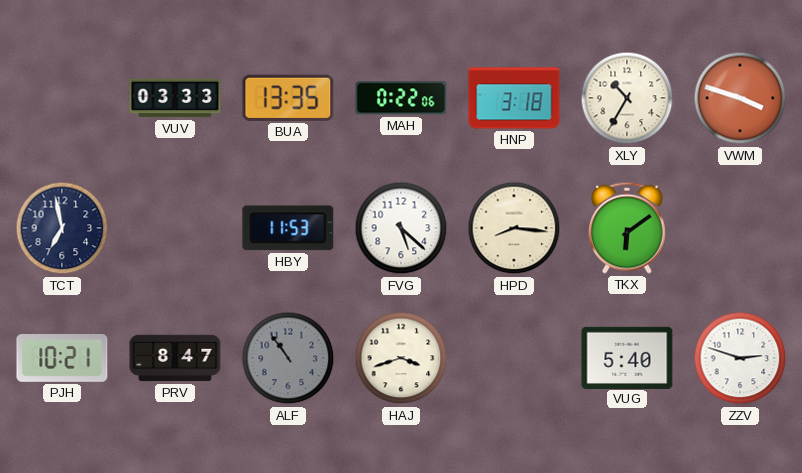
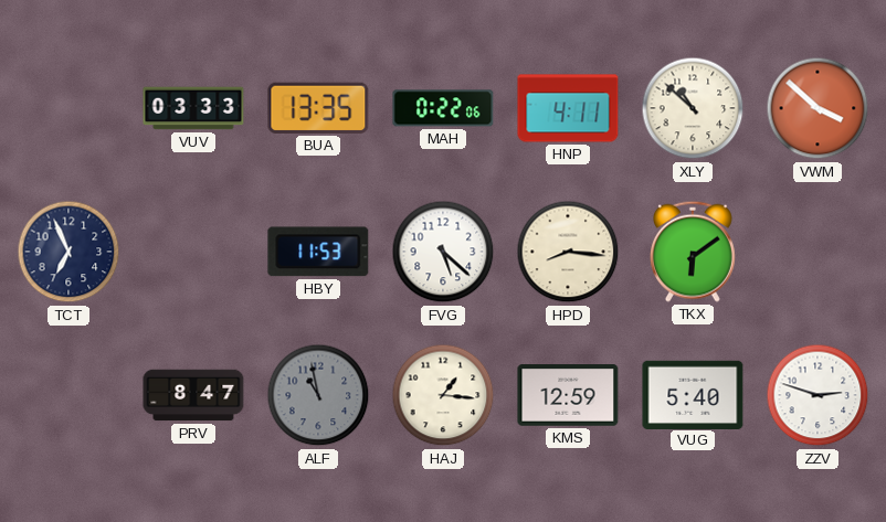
HNP: 3:18 -> 4:11 (568, 108)
XLY: 10:35 -> 10:52 (693, 108)
VWM: 3:48 -> 3:52 (818, 108)
TCT: 6:58 -> 6:56 (68, 252)
PJH: 10:21 -> none (62, 359)
ALF: 10:54 -> 10:58 (318, 395)
HAJ: 3:42 -> 1:16 (443, 395)
KMS: none -> 12:59 (568, 395)
